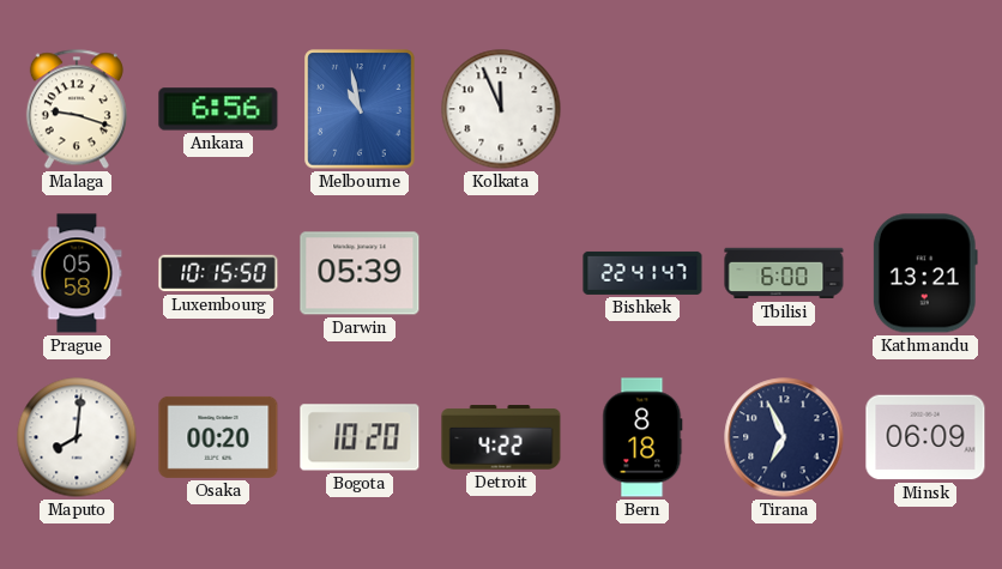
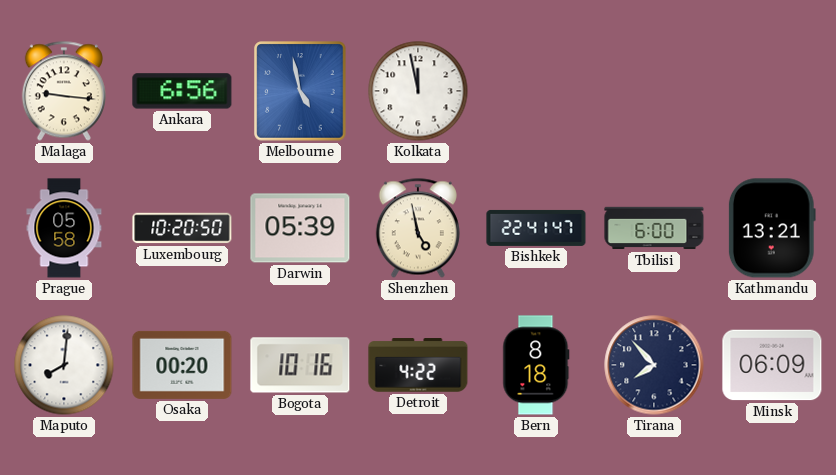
Malaga: 9:18 -> 9:16 (64, 91)
Melbourne: 10:58 -> 4:58 (300, 91)
Kolkata: 11:56 -> 11:58 (418, 91)
Luxembourg: 10:15 -> 10:20 (182, 228)
Shenzhen: none -> 4:58 (418, 228)
Bogota: 10:20 -> 10:16 (300, 365)
Tirana: 6:56 -> 7:53 (654, 365)
